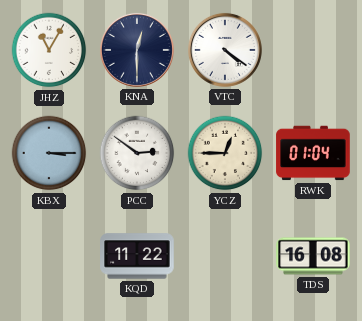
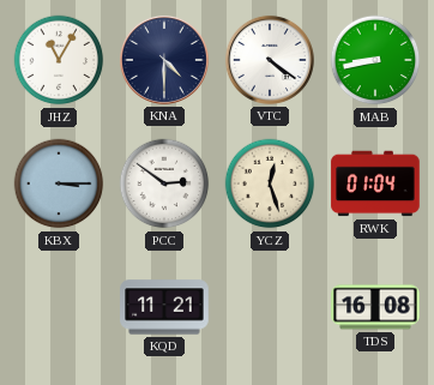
KNA: 12:30 -> 4:30 (164, 60)
MAB: none -> 8:43 (375, 60)
YCZ: 12:45 -> 12:27 (270, 184)
KQD: 11:22 -> 11:21 (164, 307)
